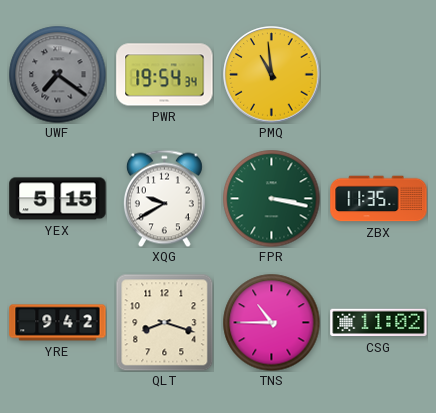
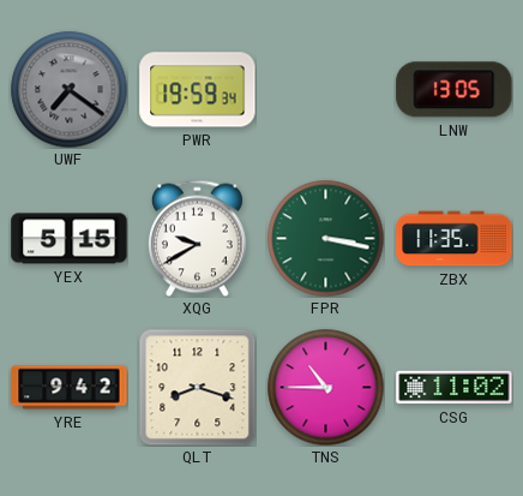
PWR: 19:54 -> 19:59 (198, 90)
PMQ: 10:59 -> none (272, 75)
LNW: none -> 13:05 (455, 90)
